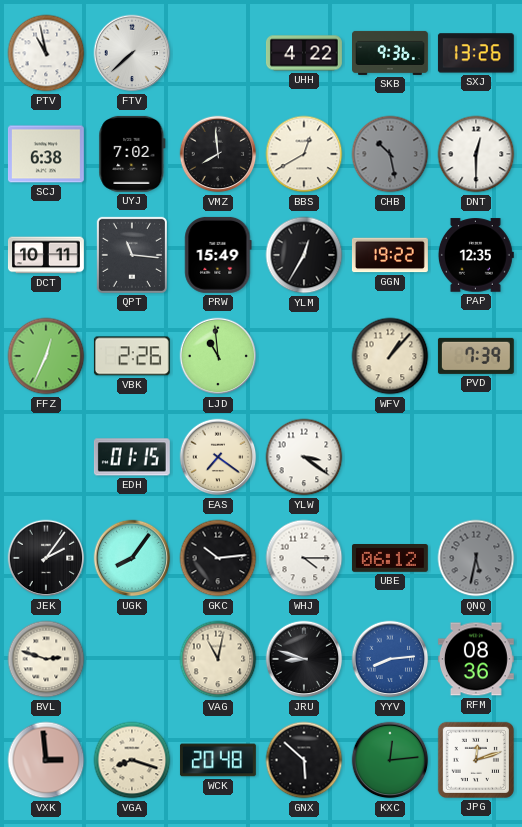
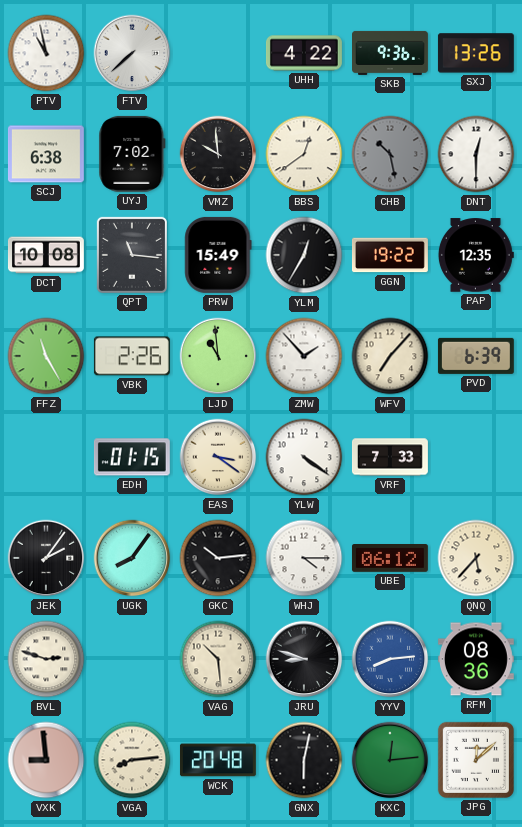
VMZ: 7:59 -> 9:59 (218, 154)
BBS: 12:40 -> 12:39 (304, 154)
DCT: 10:11 -> 10:08 (46, 255)
FFZ: 12:34 -> 11:25 (46, 356)
ZMW: none -> 1:53 (304, 356)
WFV: 1:07 -> 7:07 (390, 356)
PVD: 7:39 -> 6:39 (476, 356)
EAS: 7:21 -> 3:21 (218, 457)
YLW: 3:21 -> 4:21 (304, 457)
VRF: none -> 7:33 (390, 457)
QNQ: 5:32 -> 5:37 (476, 558)
QNQ dial: grey -> cream (476, 558)
VAG: 11:02 -> 10:29 (218, 659)
VXK: 2:59 -> 8:59 (46, 760)
VGA: 8:18 -> 8:14 (132, 760)
GNX: 5:52 -> 6:02 (304, 760)
JPG: 12:12 -> 12:08 (476, 760)
